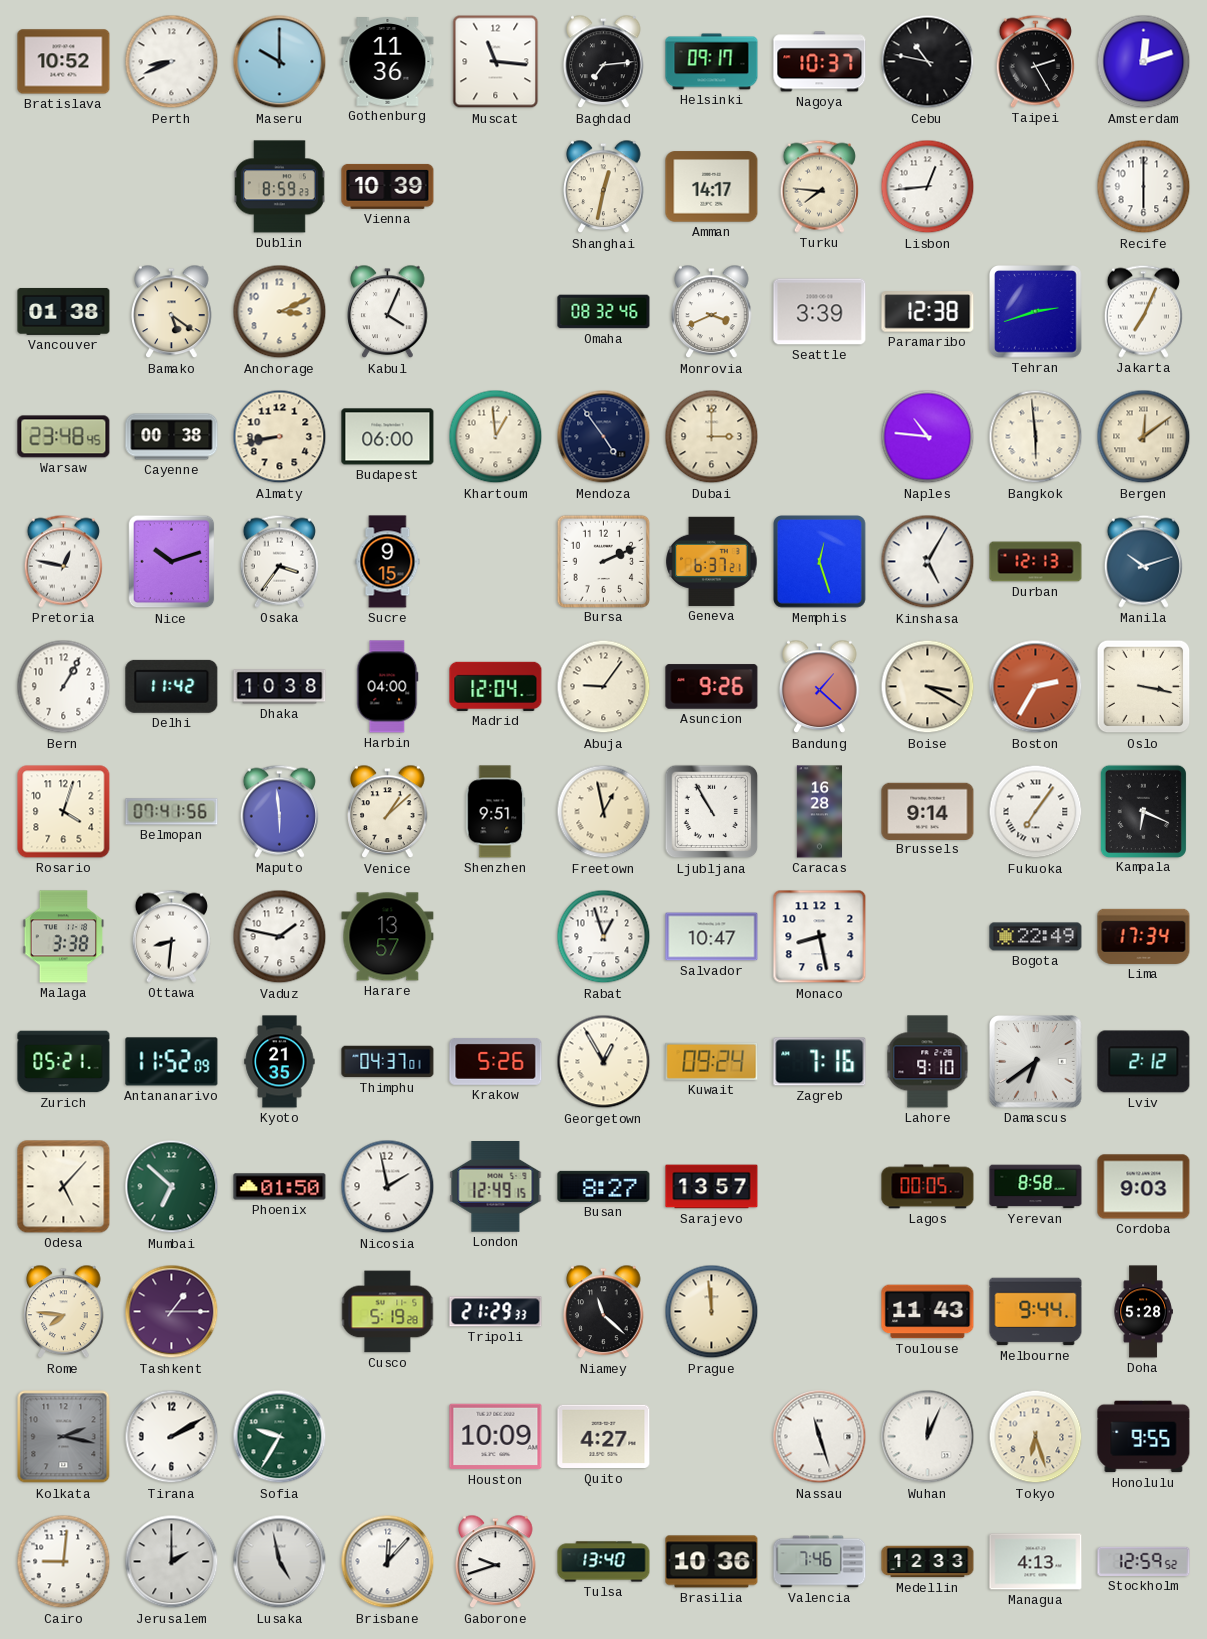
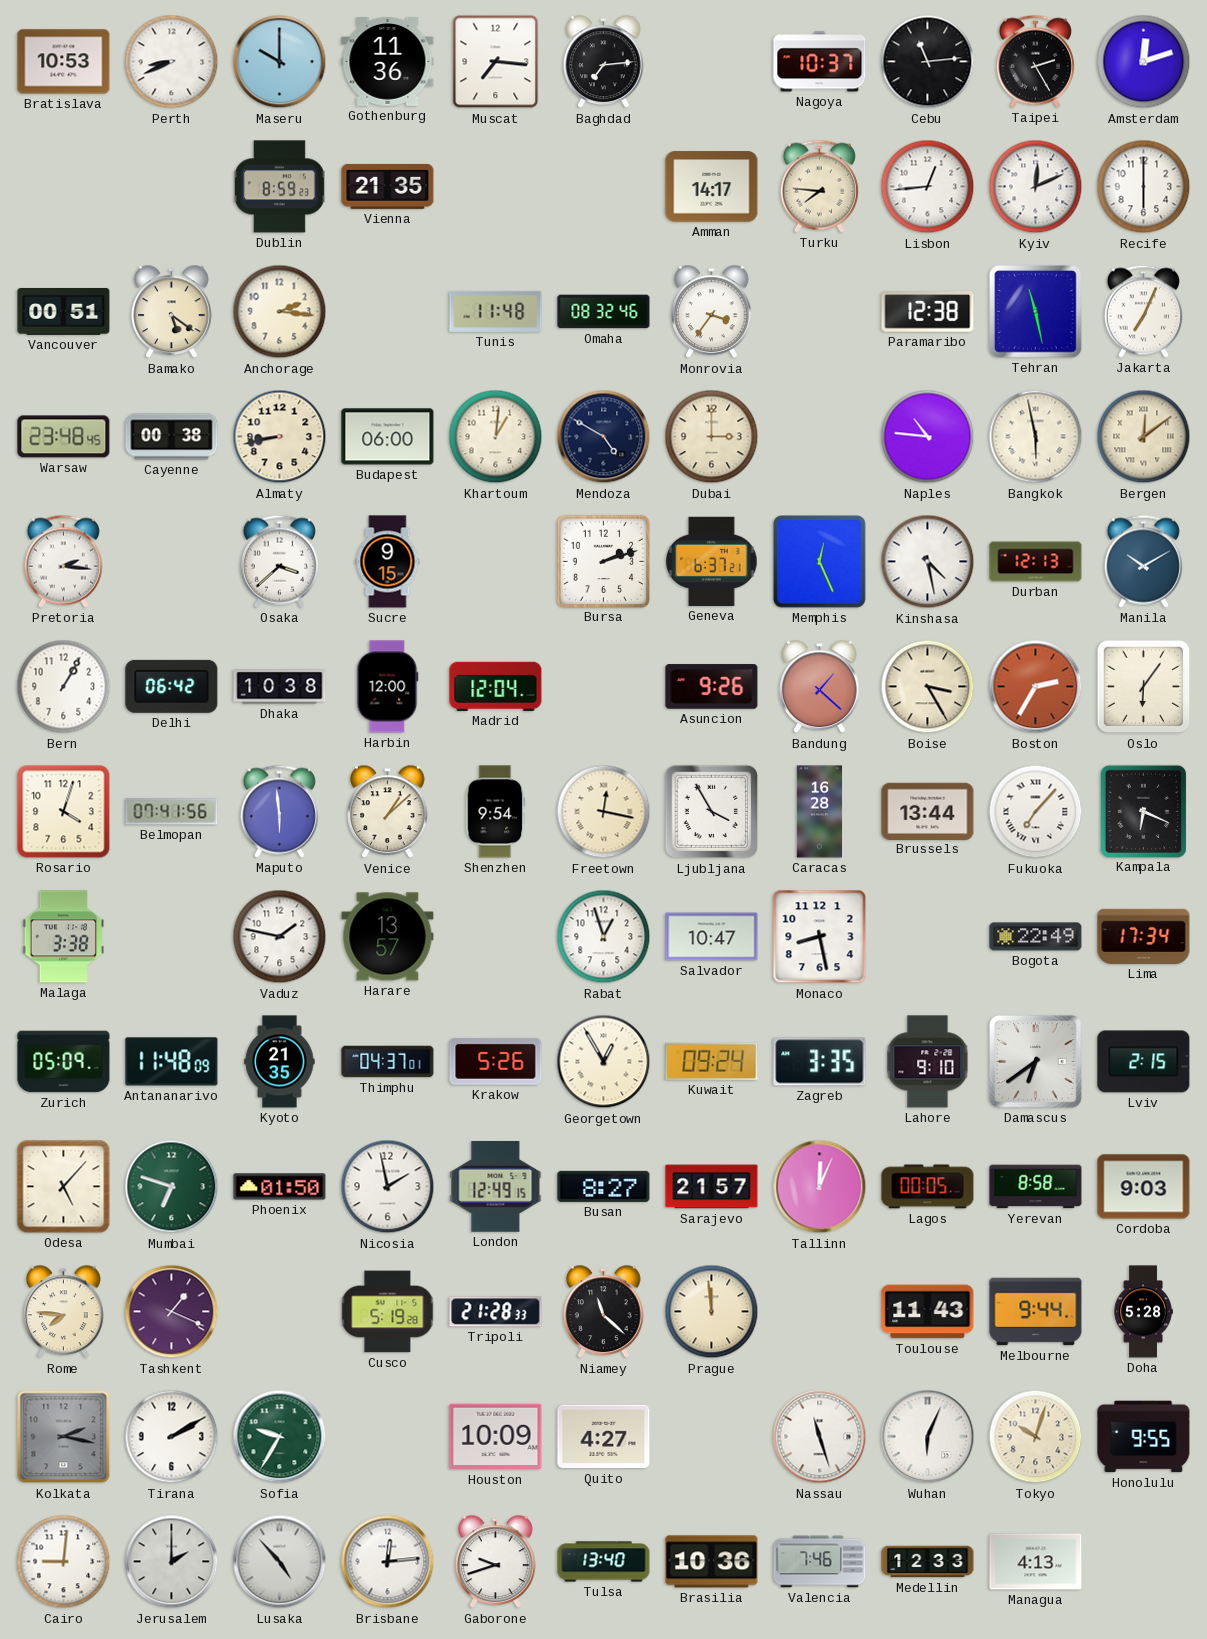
Bratislava: 10:52 -> 10:53 (64, 62)
Muscat: 11:16 -> 7:16 (496, 62)
Helsinki: 09:17 -> none (712, 62)
Cebu: 10:47 -> 11:14 (928, 62)
Vienna: 10:39 -> 21:35 (388, 186)
Shanghai: 12:32 -> none (604, 187)
Kyiv: none -> 12:11 (1036, 187)
Vancouver: 01:38 -> 00:51 (64, 311)
Anchorage: 3:11 -> 2:16 (280, 312)
Kabul: 4:04 -> none (388, 312)
Tunis: none -> 11:48 (496, 311)
Monrovia: 3:41 -> 3:36 (712, 312)
Seattle: 3:39 -> none (820, 312)
Tehran: 2:42 -> 11:28 (1036, 312)
Khartoum: 12:59 -> 1:01 (496, 437)
Mendoza: 4:54 -> 4:50 (604, 437)
Bangkok: 5:59 -> 5:58 (1036, 437)
Pretoria: 12:47 -> 2:16 (63, 561)
Nice: 10:12 -> none (172, 562)
Osaka: 3:36 -> 3:38 (279, 561)
Bursa: 2:11 -> 2:12 (603, 561)
Memphis: 12:27 -> 12:26 (820, 562)
Kinshasa: 5:05 -> 4:28 (928, 562)
Manila: 10:12 -> 10:10 (1143, 561)
Delhi: 11:42 -> 06:42 (172, 686)
Harbin: 04:00 -> 12:00 (388, 687)
Abuja: 9:06 -> none (604, 687)
Boise: 3:20 -> 3:25 (928, 687)
Oslo: 3:17 -> 6:06 (1144, 687)
Shenzhen: 9:51 -> 9:54 (496, 812)
Freetown: 12:58 -> 12:17 (604, 812)
Ljubljana: 10:55 -> 3:55 (712, 812)
Brussels: 9:14 -> 13:44 (928, 811)
Fukuoka: 7:06 -> 7:07 (1036, 812)
Ottawa: 8:31 -> none (171, 936)
Zurich: 05:21 -> 05:09 (64, 1062)
Antananarivo: 11:52 -> 11:48 (172, 1062)
Zagreb: 7:16 -> 3:35 (820, 1062)
Lviv: 2:12 -> 2:15 (1144, 1062)
Mumbai: 6:52 -> 6:48 (172, 1187)
Sarajevo: 13:57 -> 21:57 (712, 1187)
Tallinn: none -> 12:04 (820, 1187)
Tashkent: 1:15 -> 1:19 (172, 1312)
Tripoli: 21:29 -> 21:28 (496, 1312)
Wuhan: 12:04 -> 6:04 (928, 1437)
Tokyo: 6:27 -> 10:03 (1036, 1437)
Lusaka: 4:58 -> 4:53 (280, 1562)
Brisbane: 12:07 -> 12:14 (388, 1562)
Stockholm: 12:59 -> none (1144, 1561)
